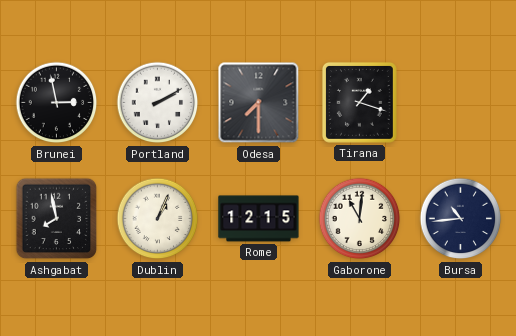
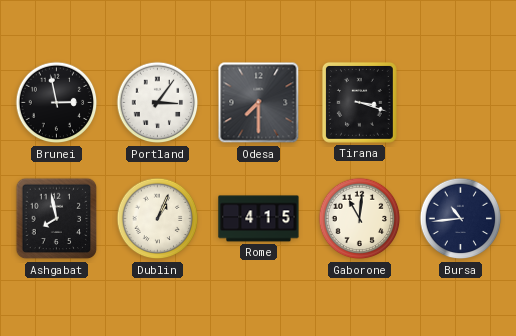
Portland: 2:10 -> 3:06 (158, 103)
Tirana: 1:18 -> 3:18 (359, 103)
Rome: 12:15 -> 4:15 (259, 219)
